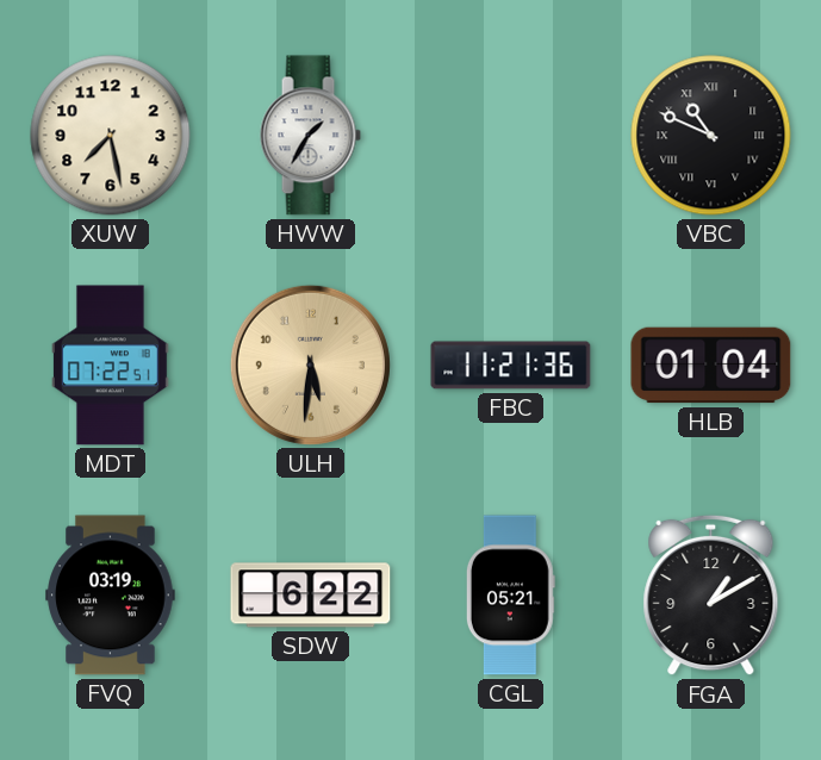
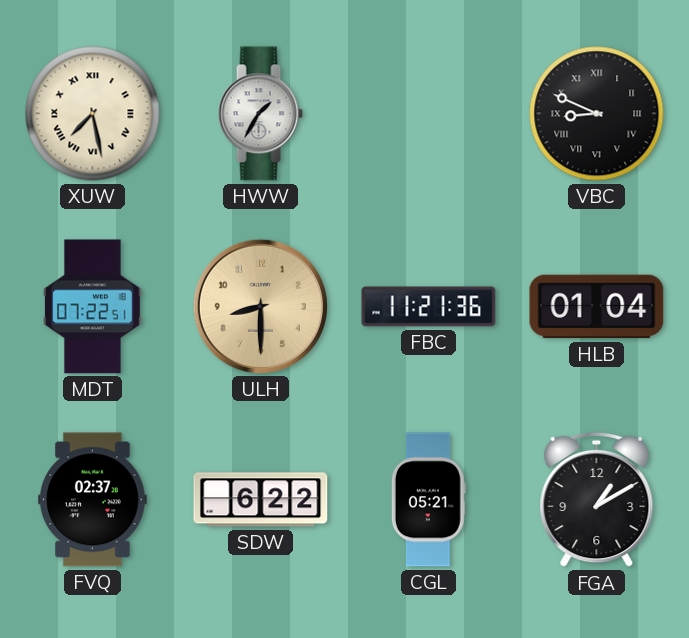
XUW numerals: Arabic -> Roman (93, 114)
VBC: 10:49 -> 8:49 (597, 114)
ULH: 5:31 -> 8:30 (260, 306)
FVQ: 03:19 -> 02:37 (93, 500)
